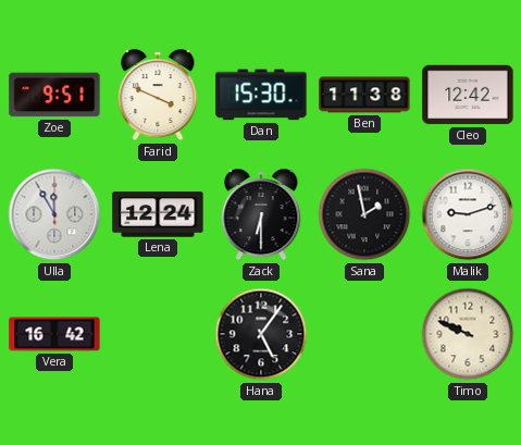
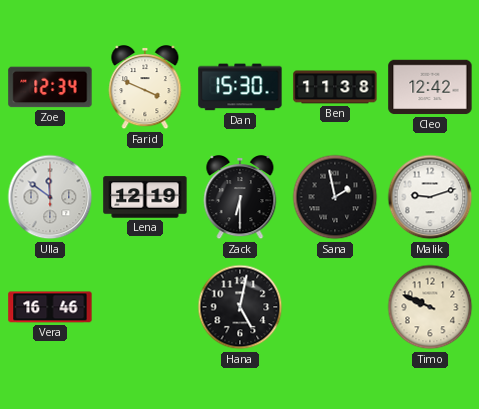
Zoe: 9:51 -> 12:34 (50, 87)
Ulla: 11:55 -> 11:51 (50, 197)
Lena: 12:24 -> 12:19 (145, 197)
Vera: 16:42 -> 16:46 (50, 307)
Hana: 5:06 -> 5:02 (240, 307)
